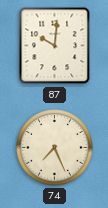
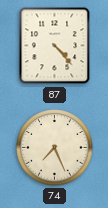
87: 10:01 -> 4:23 (55, 46)
